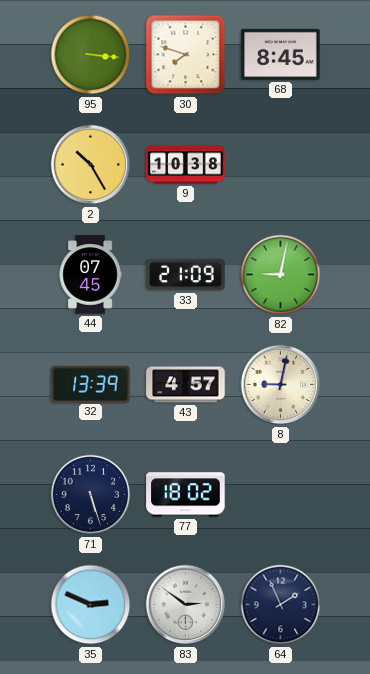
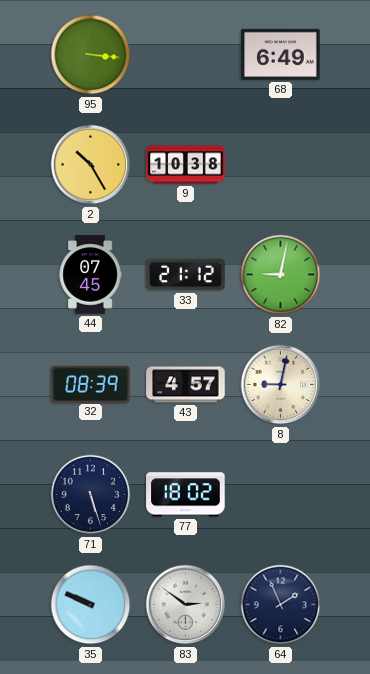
30: 7:48 -> none (186, 55)
68: 8:45 -> 6:49 (281, 54)
33: 21:09 -> 21:12 (186, 275)
32: 13:39 -> 08:39 (91, 384)
35: 2:49 -> 9:49 (91, 605)
